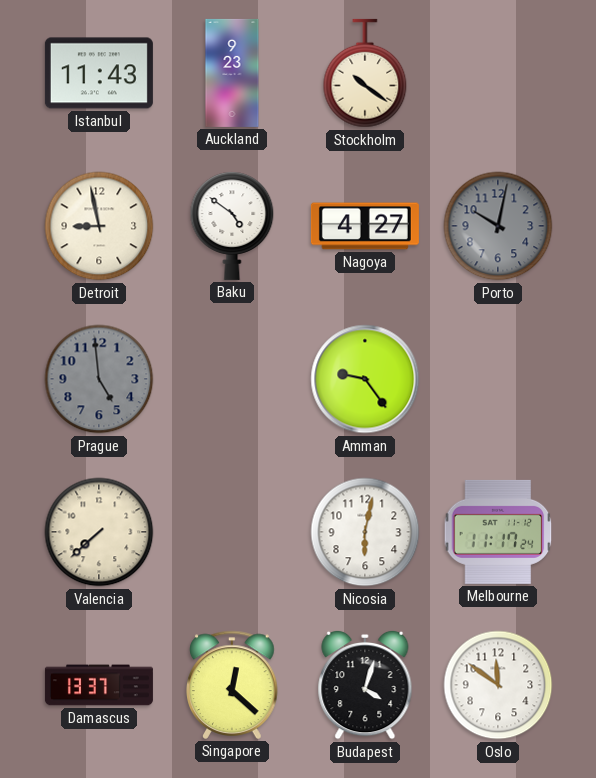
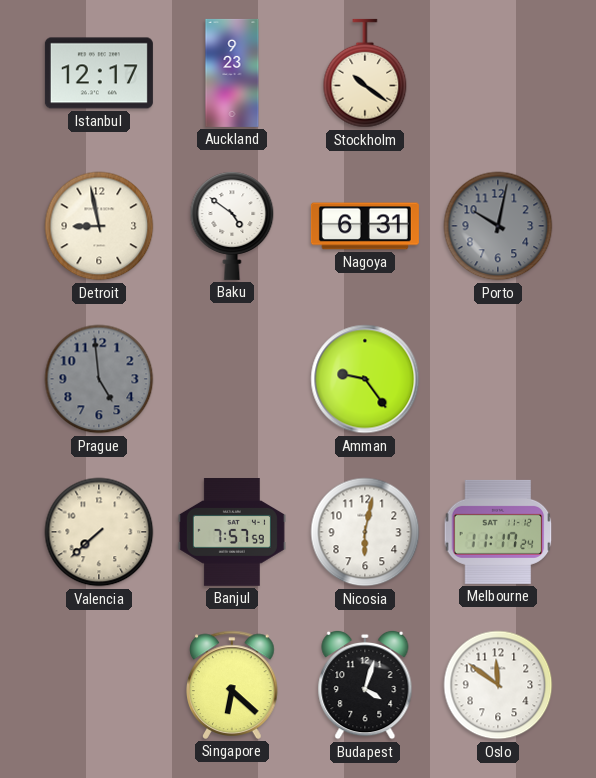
Istanbul: 11:43 -> 12:17 (99, 73)
Nagoya: 4:27 -> 6:31 (365, 226)
Banjul: none -> 7:57 (232, 532)
Damascus: 13:37 -> none (99, 685)
Singapore: 12:22 -> 6:22 (232, 685)
